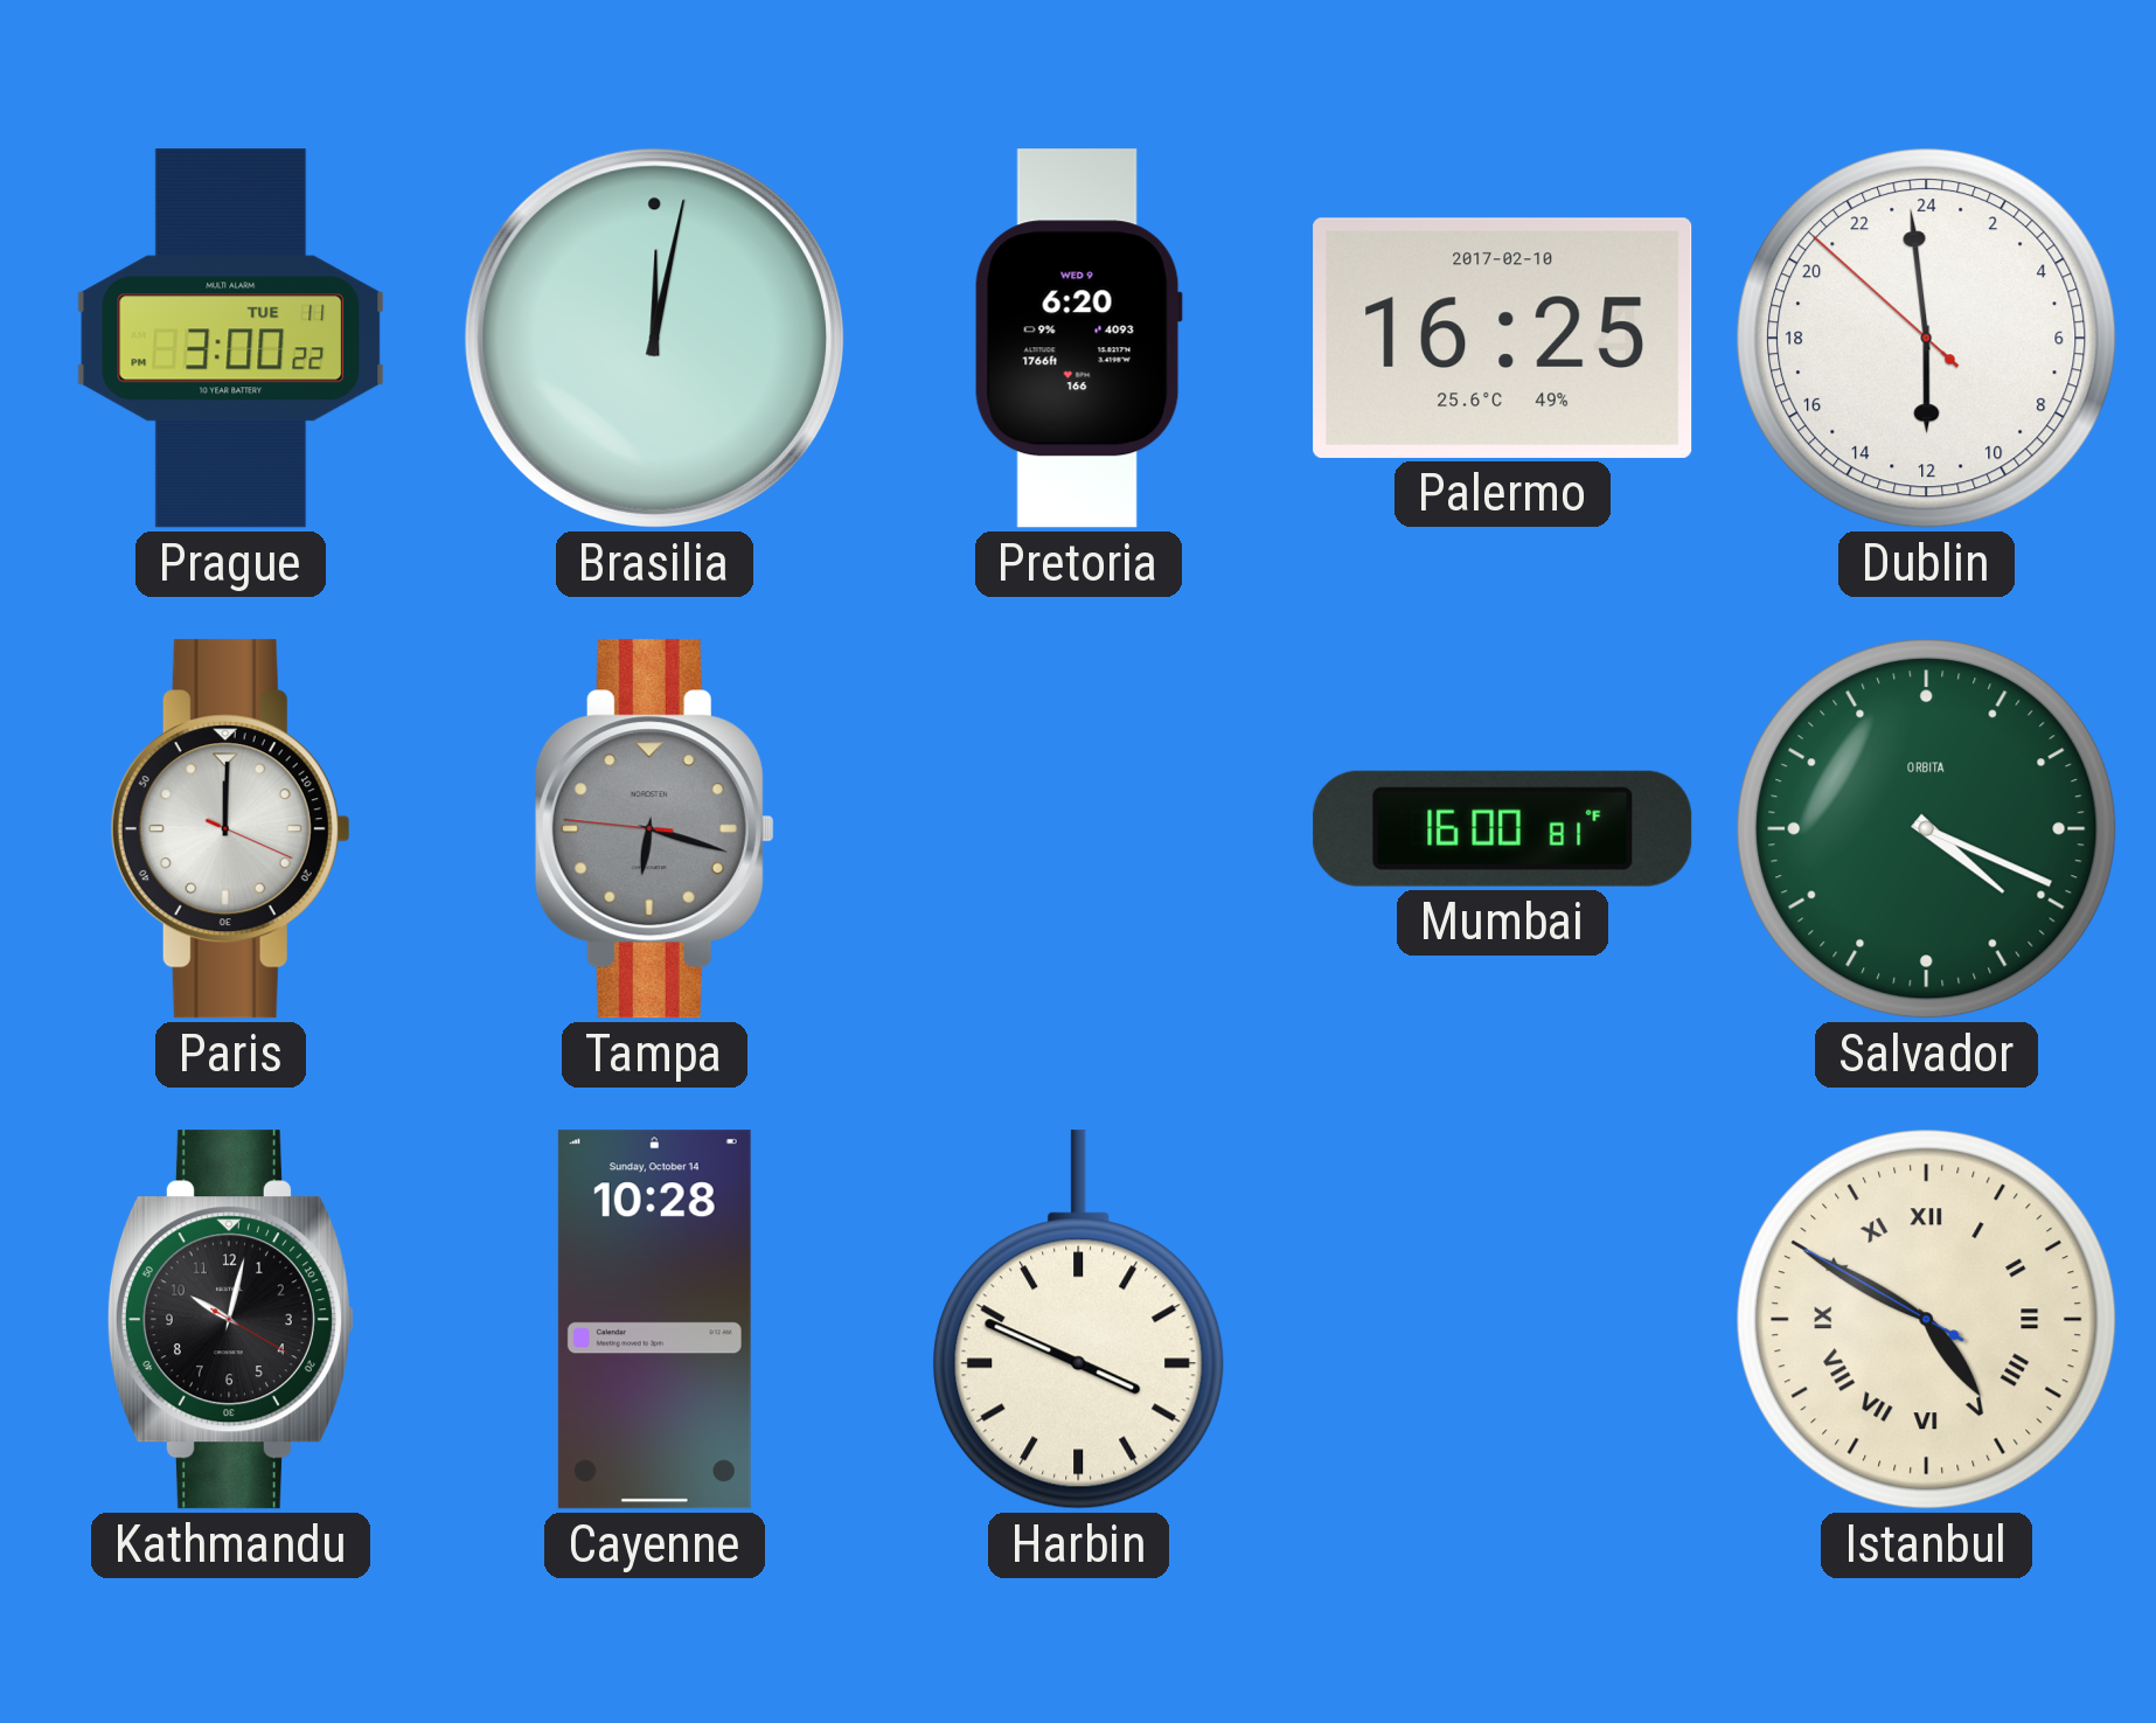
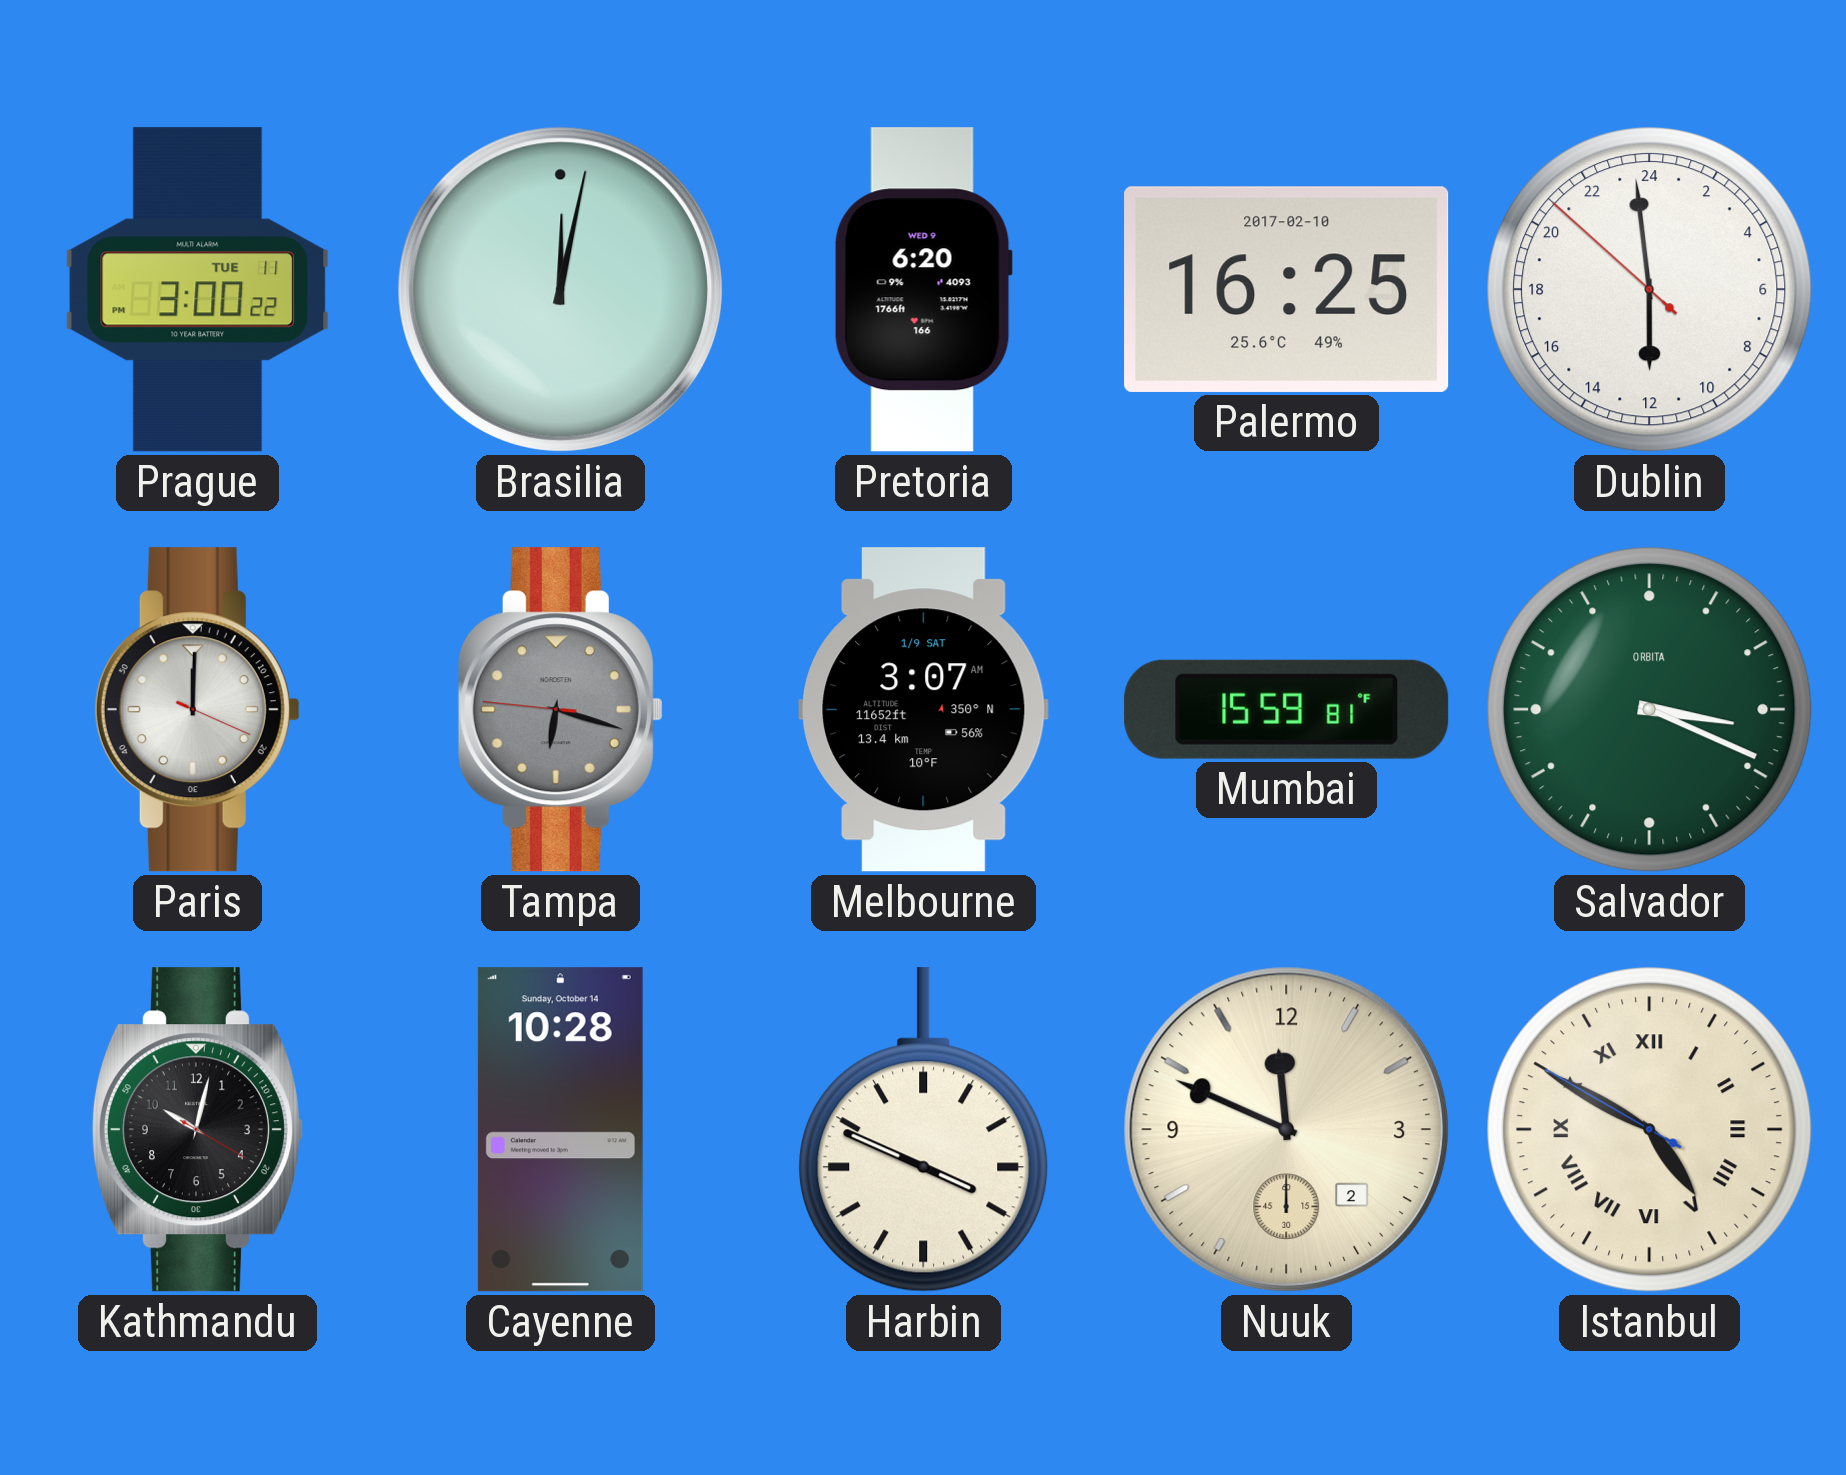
Melbourne: none -> 3:07 (924, 710)
Mumbai: 16:00 -> 15:59 (1287, 709)
Salvador: 4:19 -> 3:19 (1650, 710)
Nuuk: none -> 11:49 (1286, 1129)
